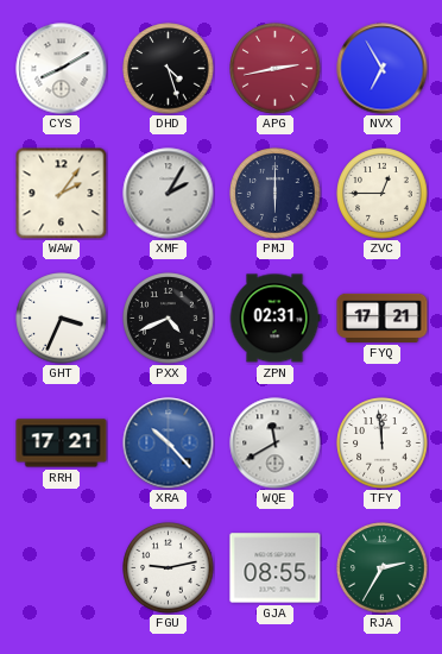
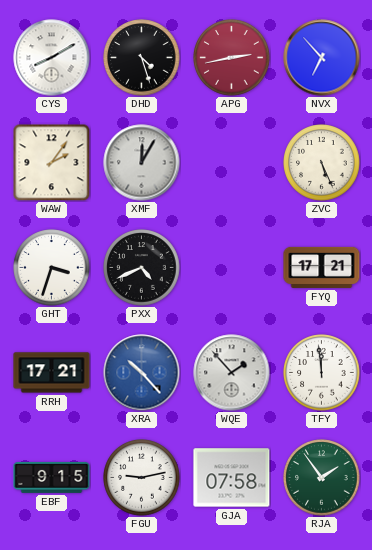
NVX: 6:55 -> 6:53 (322, 58)
XMF: 2:05 -> 12:05 (142, 163)
PMJ: 6:00 -> none (276, 194)
ZVC: 12:45 -> 5:26 (322, 163)
GHT: 3:34 -> 3:33 (52, 268)
ZPN: 02:31 -> none (274, 319)
WQE: 11:40 -> 1:53 (232, 373)
EBF: none -> 9:15 (52, 477)
GJA: 08:55 -> 07:58 (232, 478)
RJA: 2:35 -> 1:54 (322, 478)
